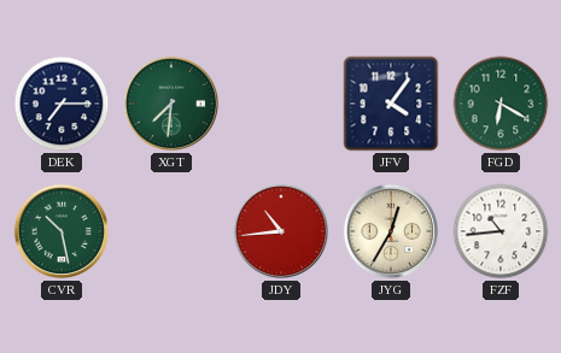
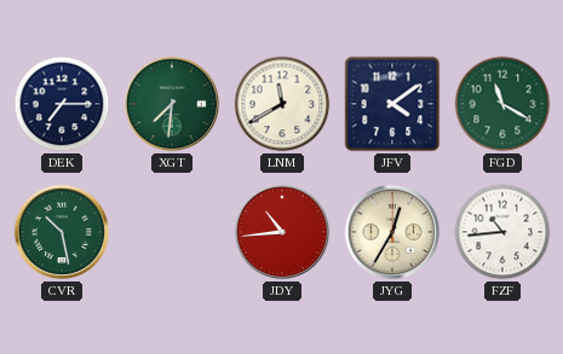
LNM: none -> 11:40 (282, 104)
JFV: 4:06 -> 4:09 (392, 104)
FGD: 6:20 -> 11:20 (502, 104)
